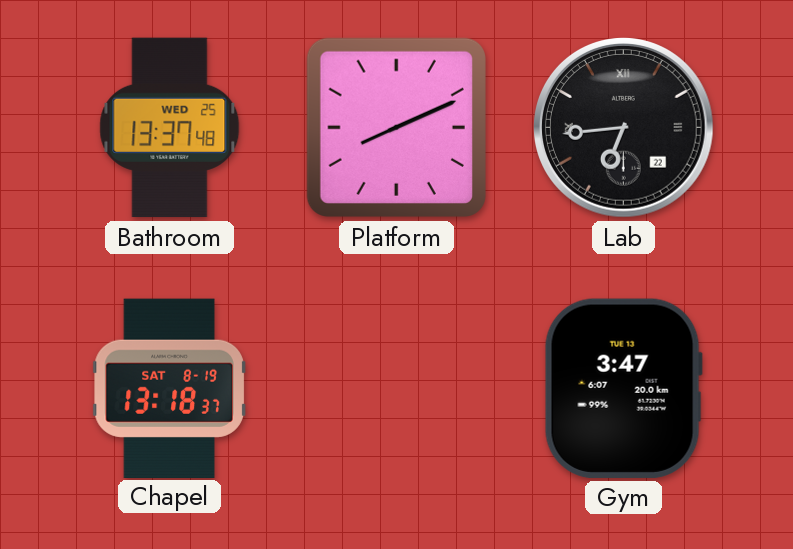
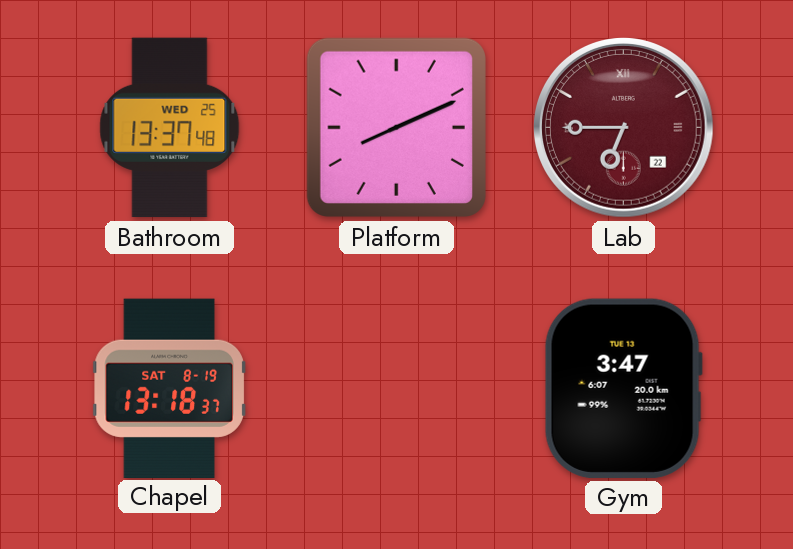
Lab: 6:44 -> 6:45 (624, 128)
Lab dial: black -> burgundy (624, 128)
